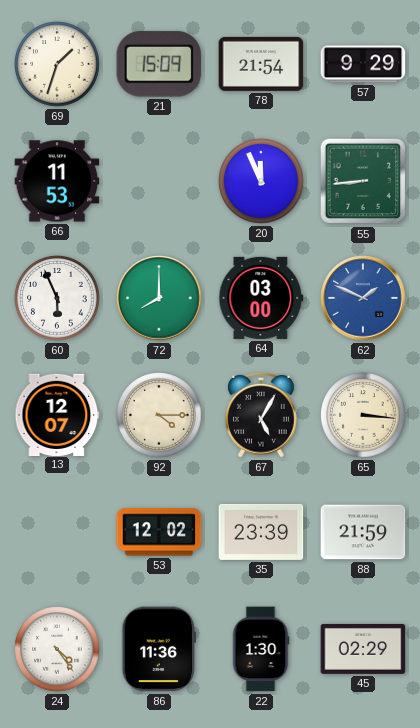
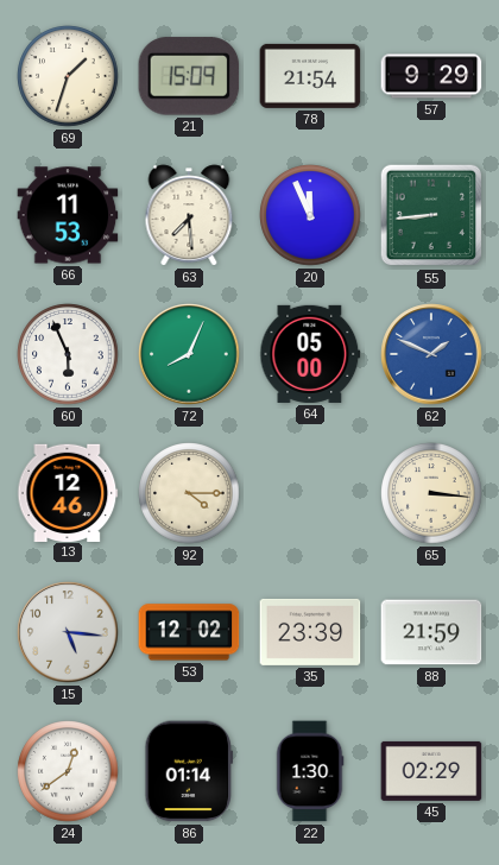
63: none -> 7:29 (189, 215)
72: 8:00 -> 8:04 (189, 354)
64: 03:00 -> 05:00 (310, 354)
13: 12:07 -> 12:46 (68, 492)
67: 5:05 -> none (261, 415)
15: none -> 5:16 (68, 632)
24: 4:24 -> 12:39 (68, 771)
86: 11:36 -> 01:14 (189, 771)
